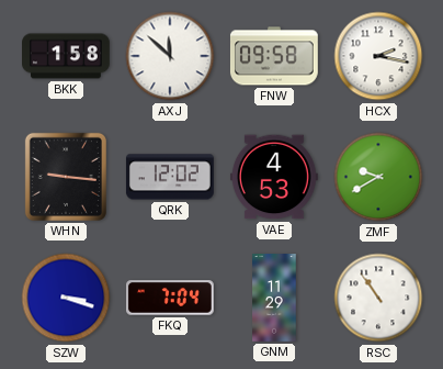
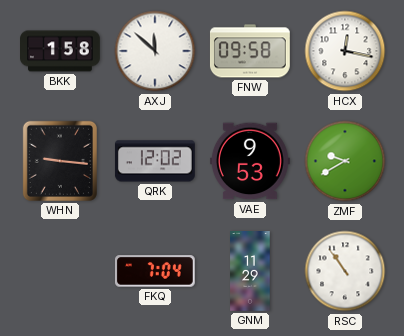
HCX: 2:17 -> 12:17 (345, 51)
VAE: 4:53 -> 9:53 (250, 161)
SZW: 3:18 -> none (66, 298)
